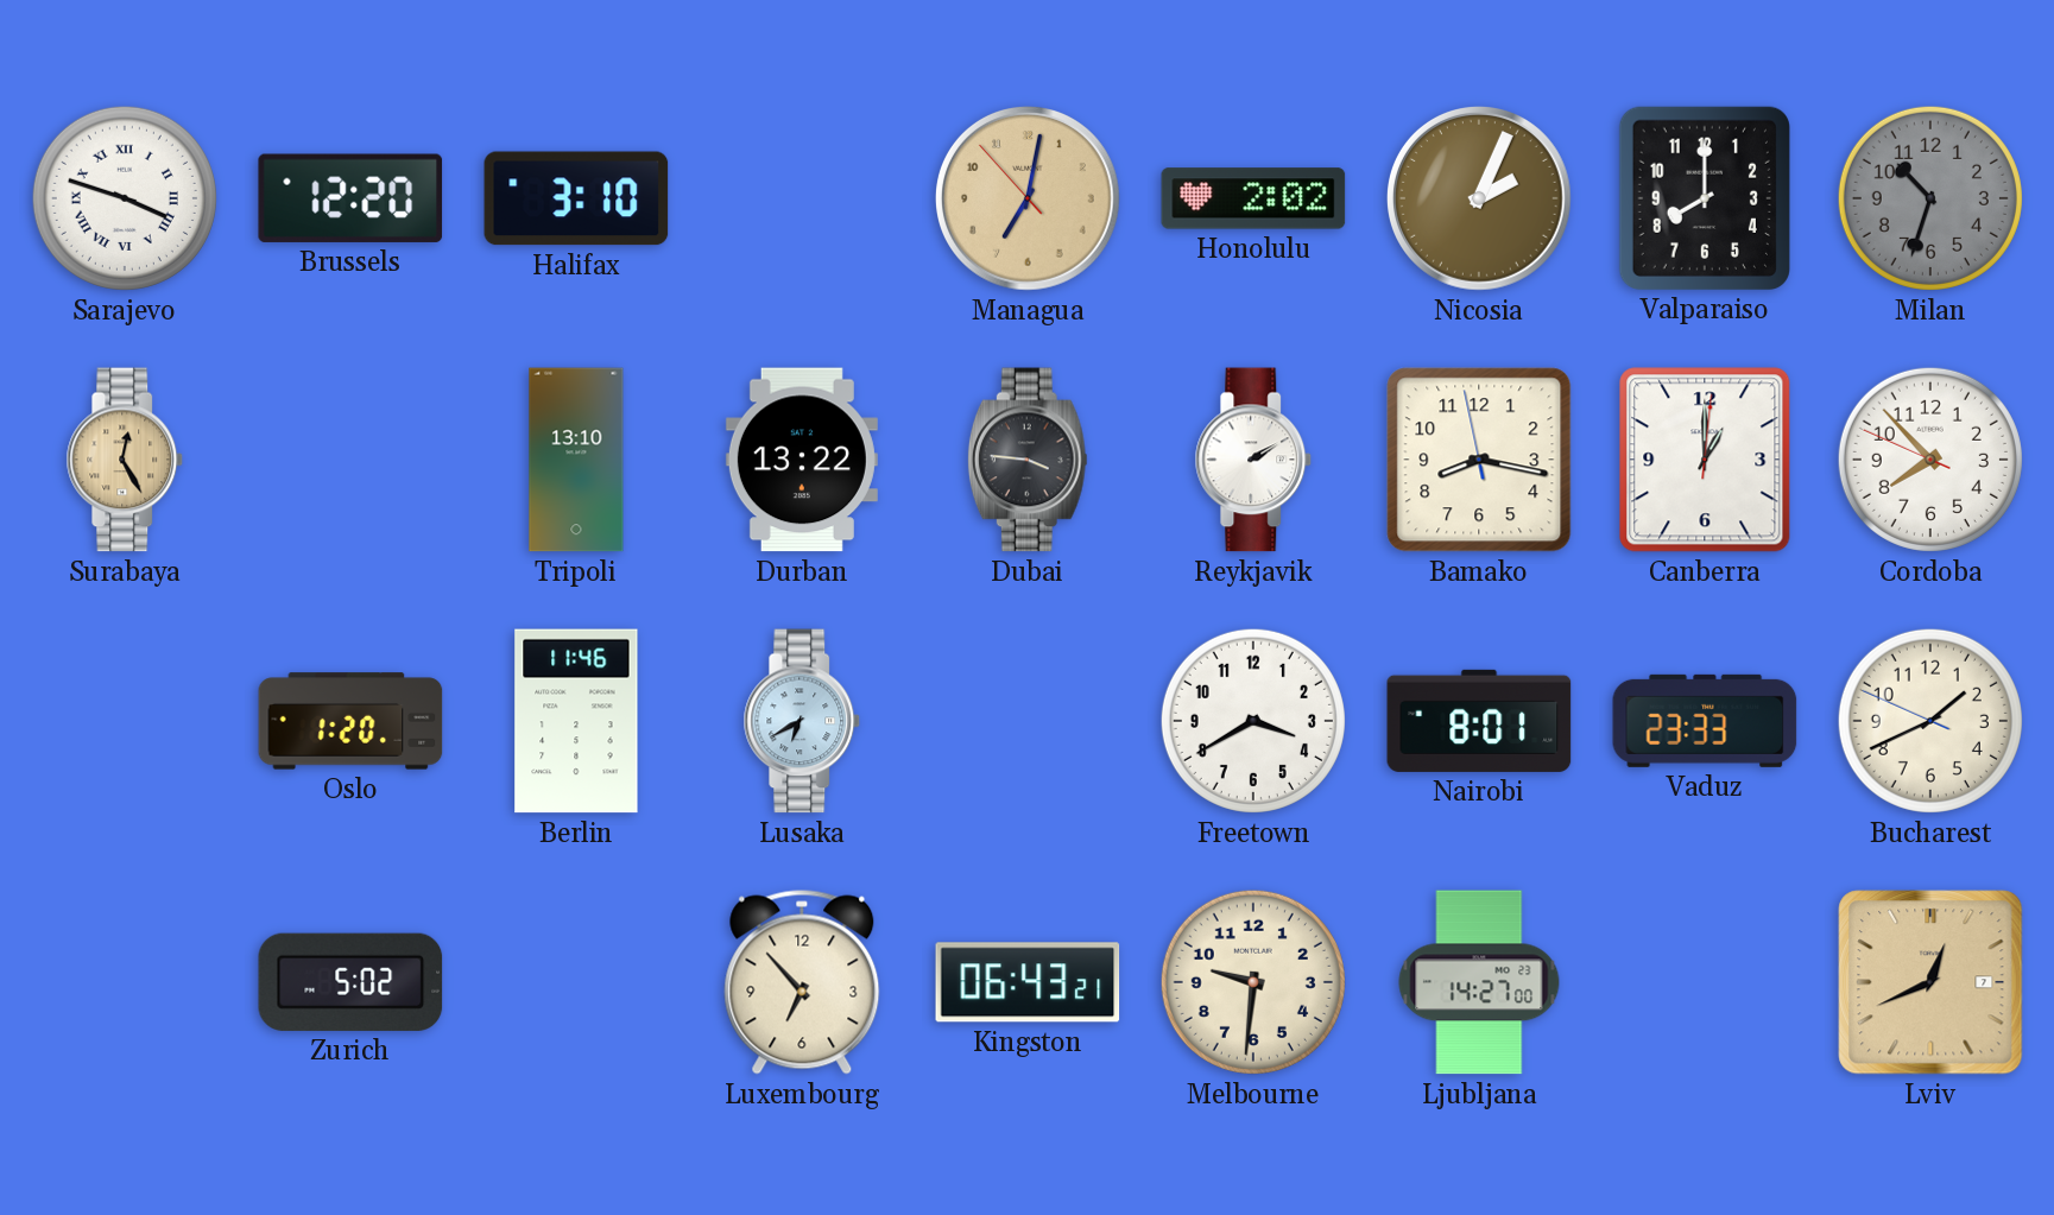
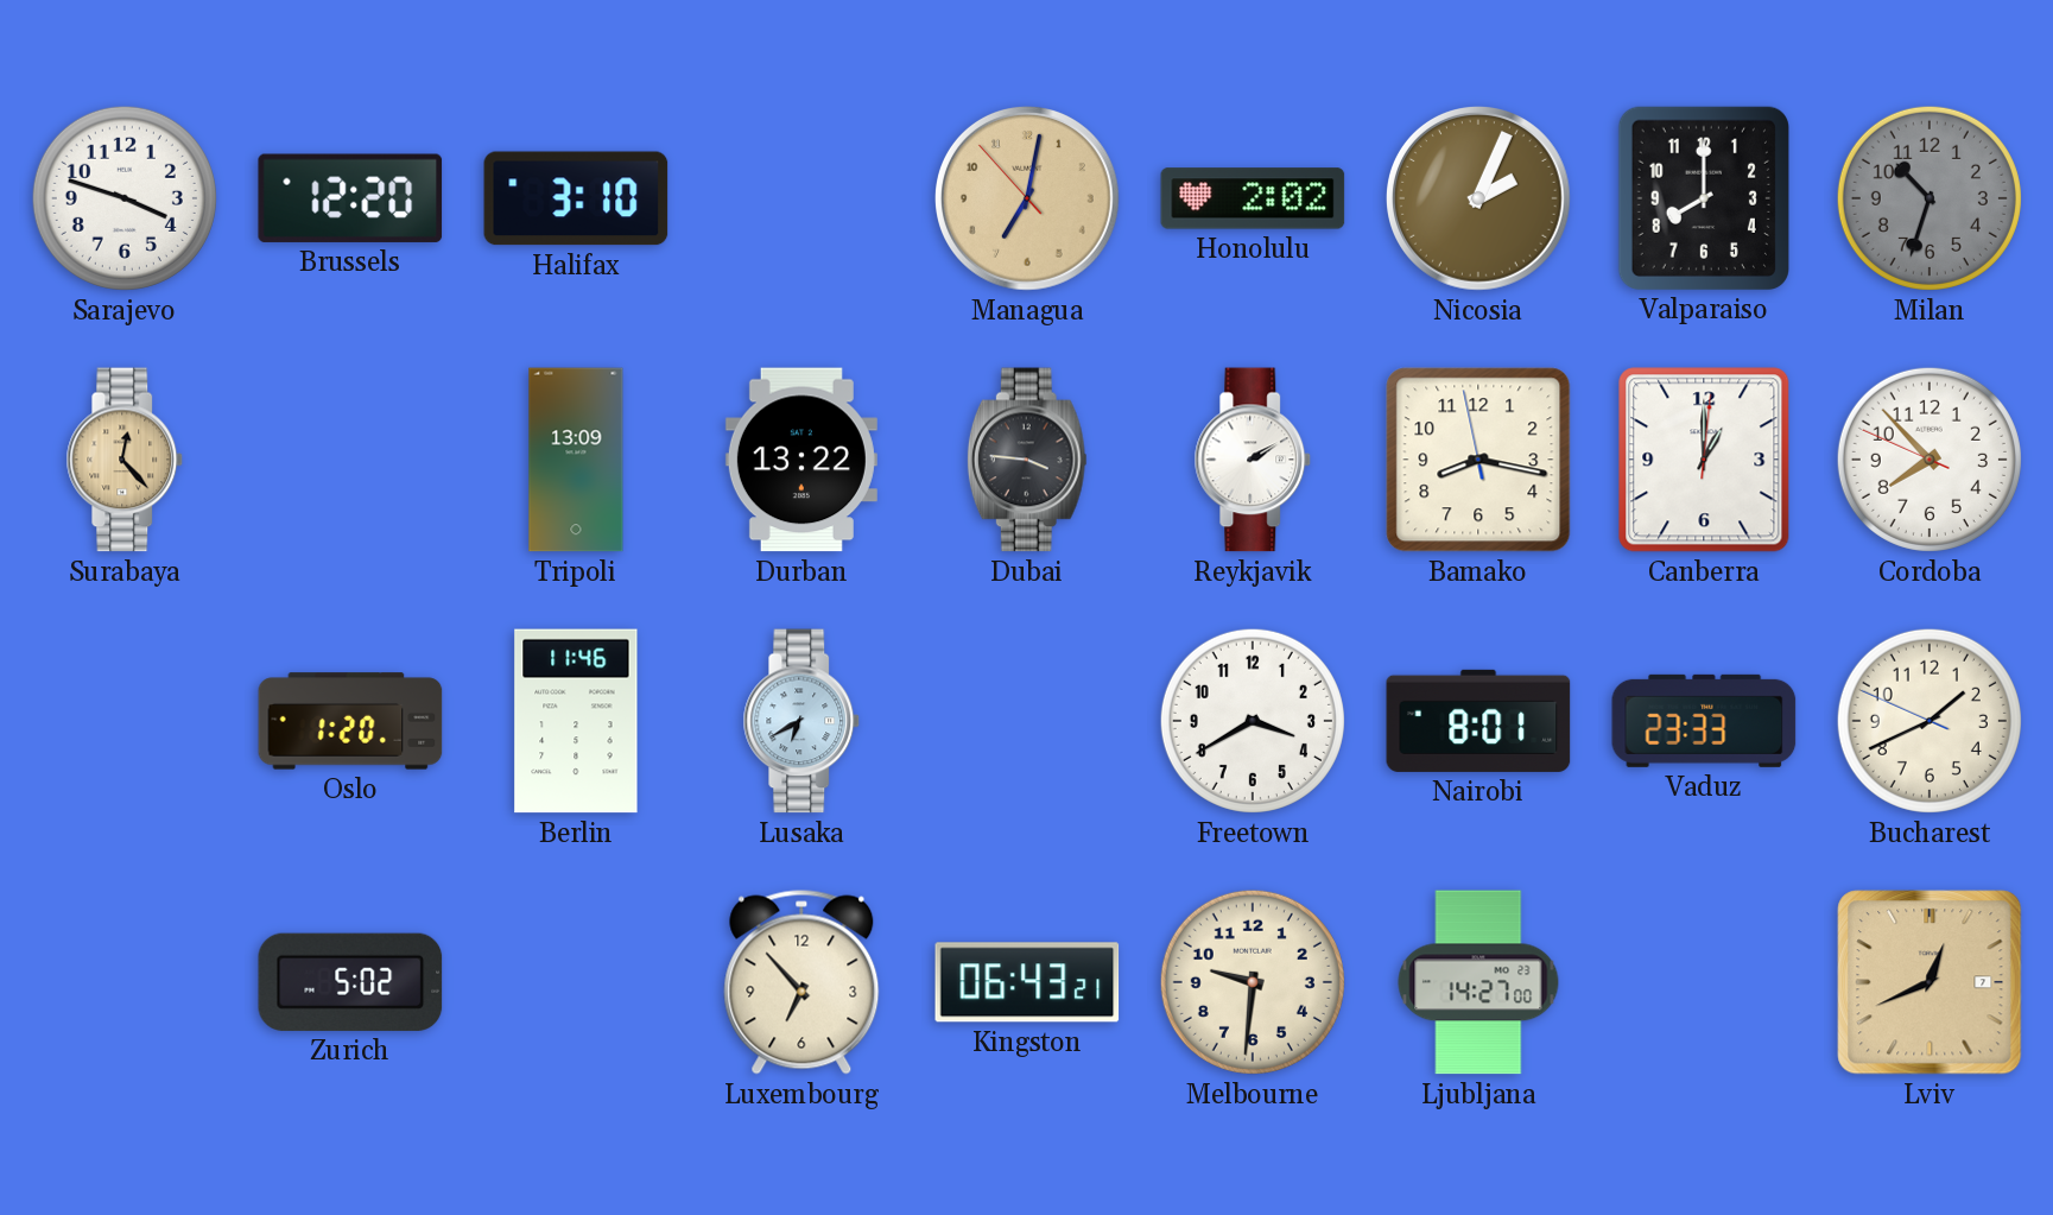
Sarajevo numerals: Roman -> Arabic (125, 198)
Surabaya: 12:25 -> 12:23 (125, 460)
Tripoli: 13:10 -> 13:09 (576, 460)
